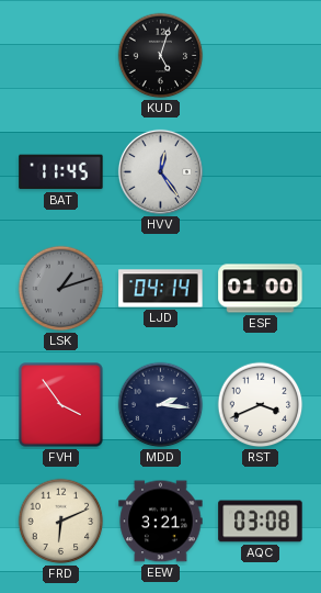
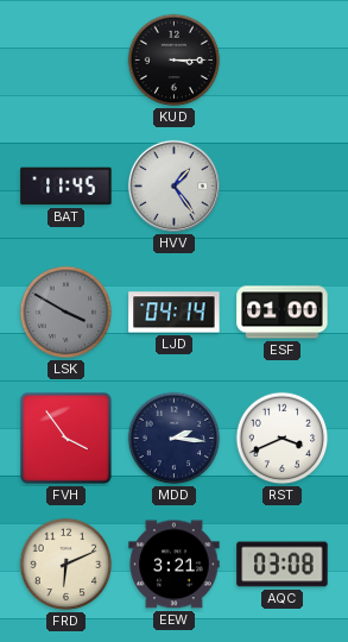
KUD: 5:03 -> 3:15 (175, 61)
HVV: 12:24 -> 1:24 (173, 185)
LSK: 1:12 -> 3:50 (67, 313)
